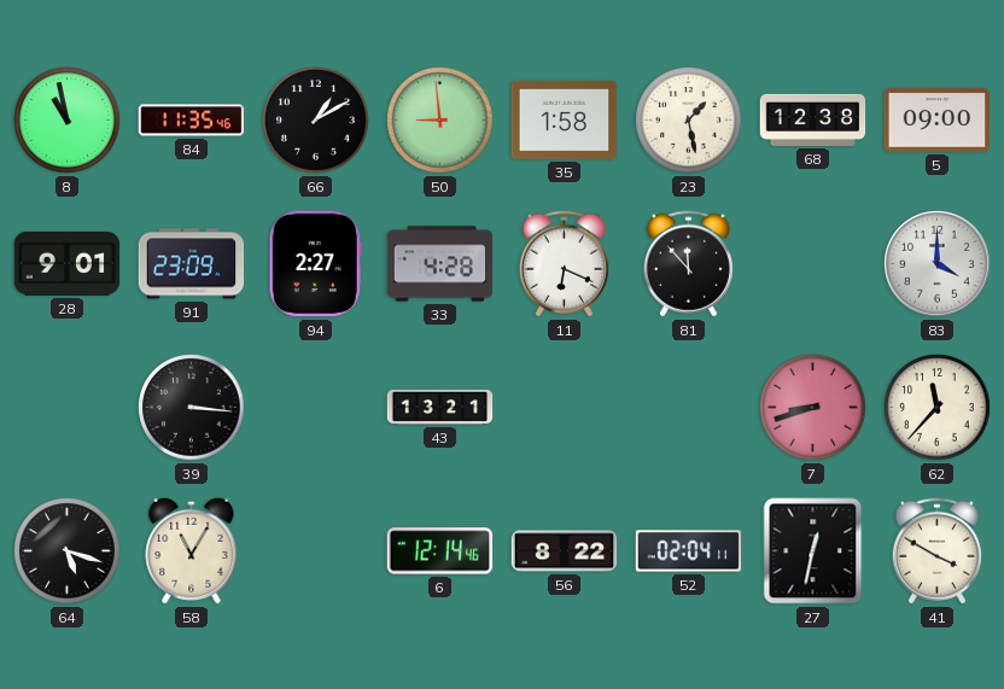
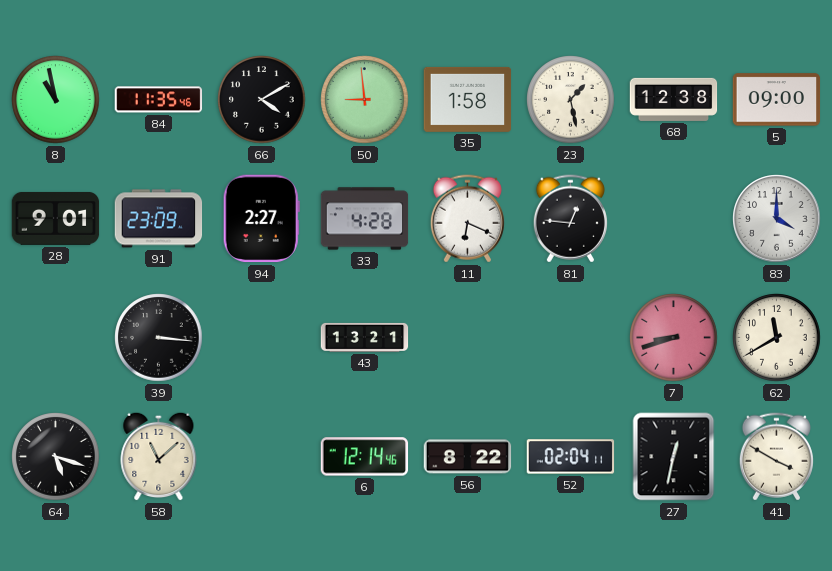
66: 1:10 -> 4:10 (262, 100)
81: 11:53 -> 12:46 (570, 219)
62: 11:37 -> 11:40 (777, 338)
58: 11:05 -> 11:08 (159, 456)
